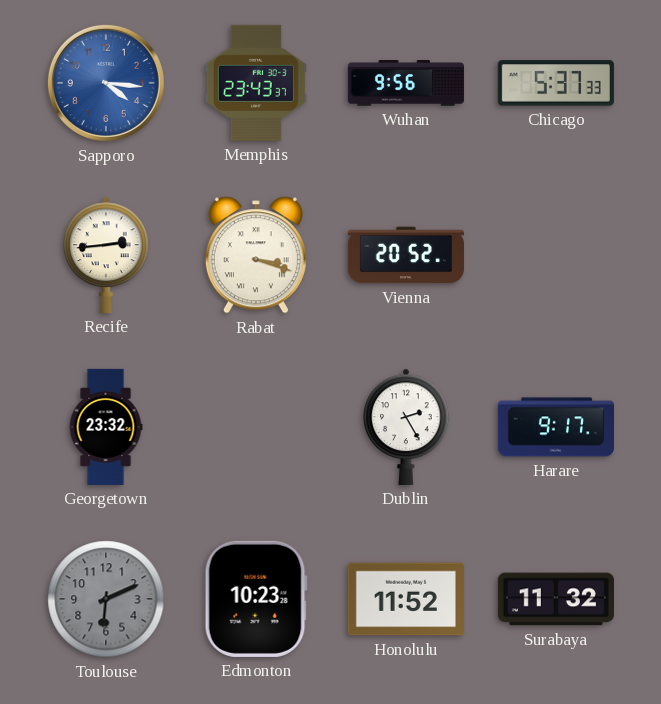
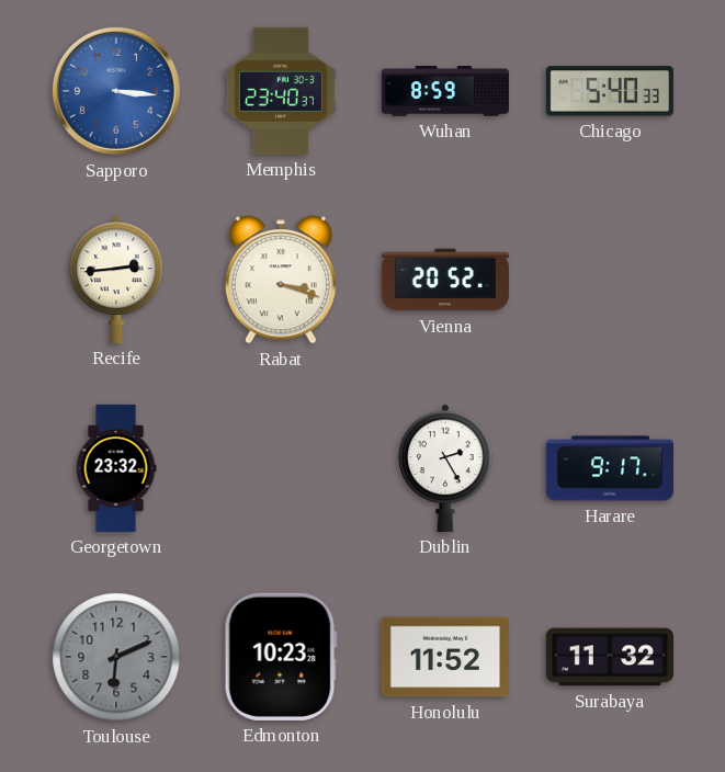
Sapporo: 4:16 -> 3:16 (116, 91)
Memphis: 23:43 -> 23:40 (281, 91)
Wuhan: 9:56 -> 8:59 (445, 91)
Chicago: 5:37 -> 5:40 (610, 91)
